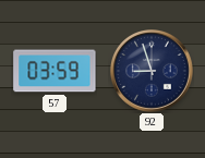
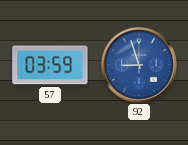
92 dial: navy -> blue (140, 66)
